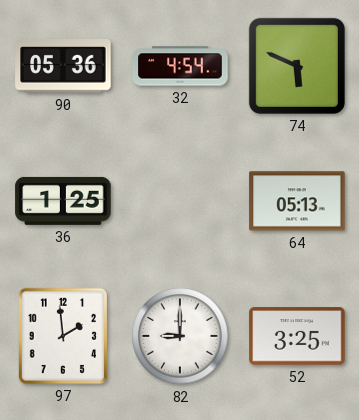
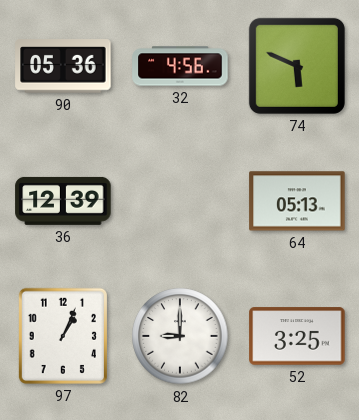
32: 4:54 -> 4:56 (180, 66)
36: 1:25 -> 12:39 (63, 201)
97: 1:59 -> 1:04 (63, 336)
